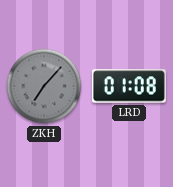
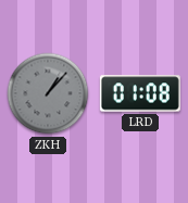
ZKH: 7:07 -> 1:07 (48, 93)
